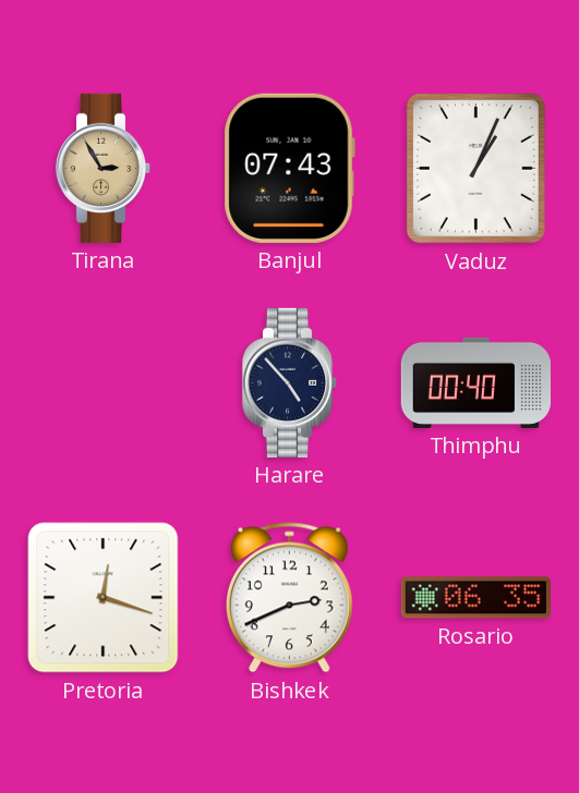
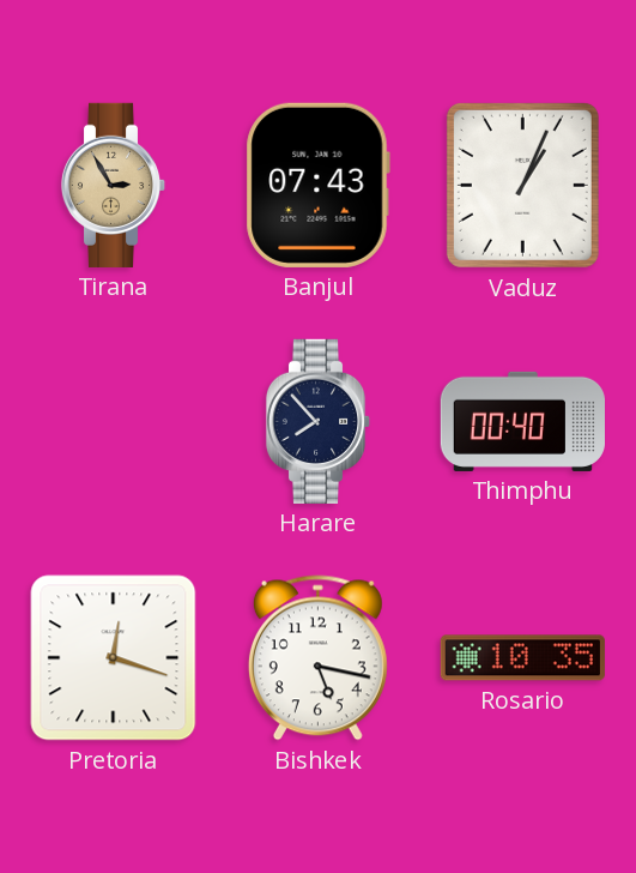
Harare: 4:53 -> 7:53 (319, 421)
Bishkek: 2:41 -> 5:17 (317, 658)
Rosario: 06:35 -> 10:35 (522, 658)
